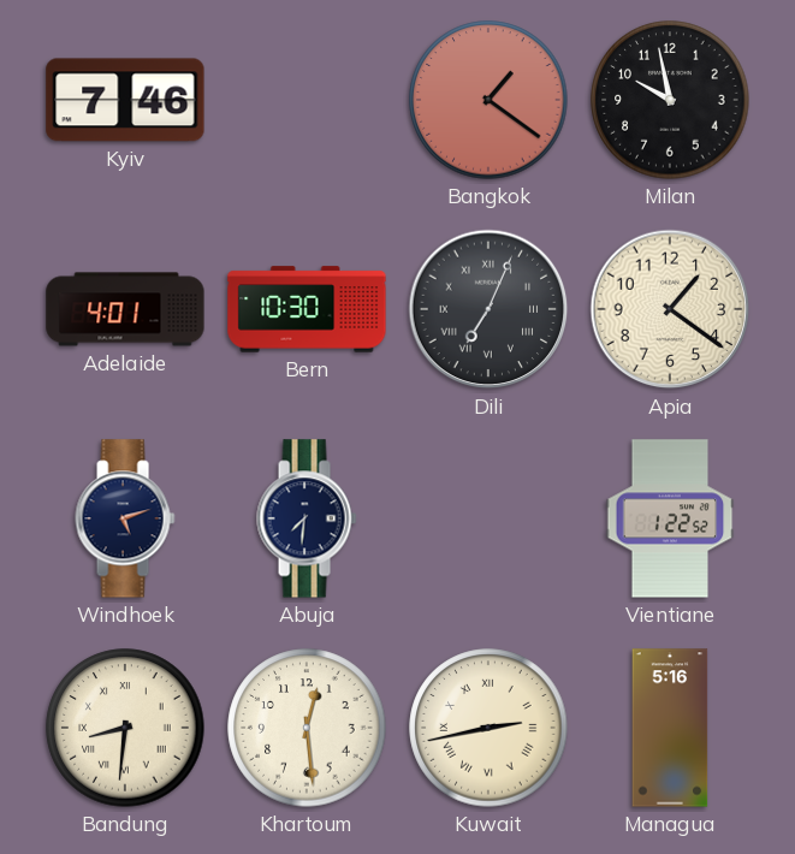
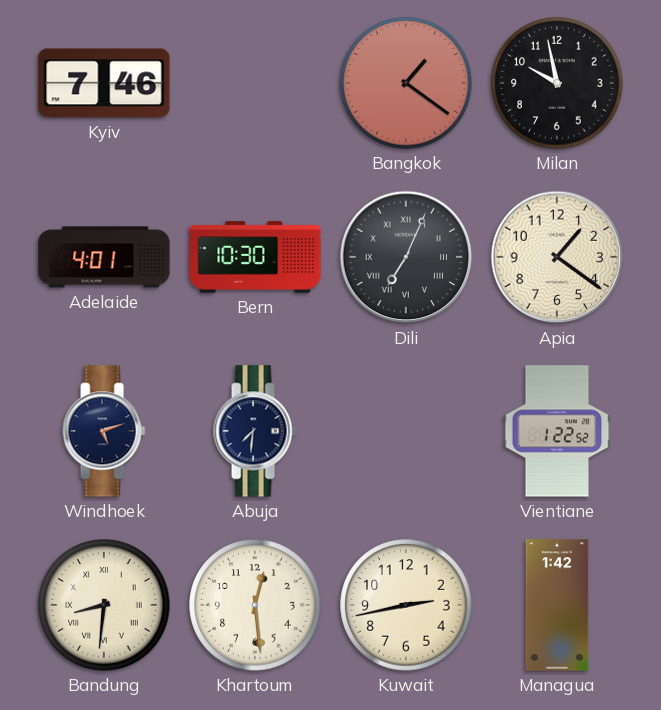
Kuwait numerals: Roman -> Arabic (406, 605)
Managua: 5:16 -> 1:42 (557, 605)
